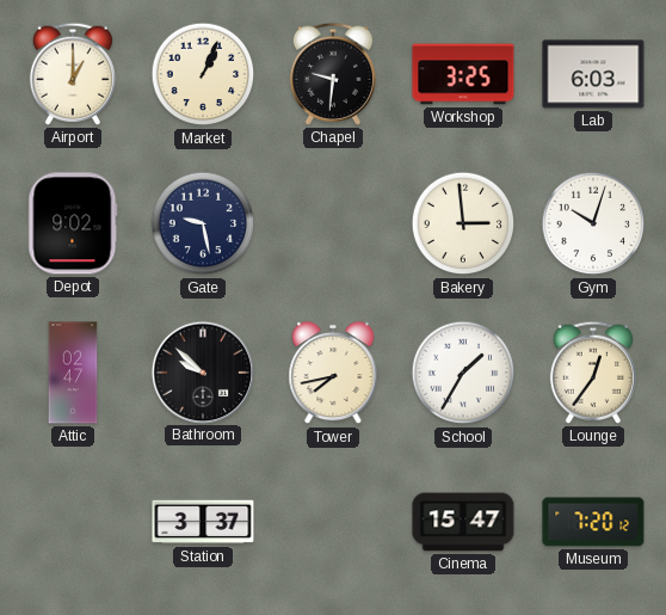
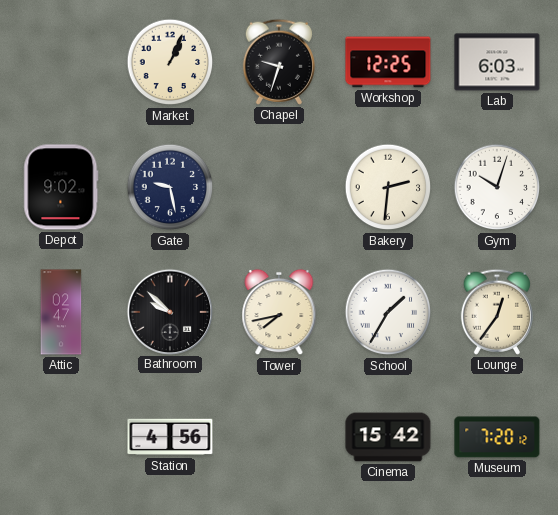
Airport: 1:00 -> none (73, 74)
Chapel: 9:31 -> 9:33 (279, 62)
Workshop: 3:25 -> 12:25 (388, 62)
Bakery: 2:59 -> 2:31 (388, 187)
Station: 3:37 -> 4:56 (170, 437)
Cinema: 15:47 -> 15:42 (388, 437)
